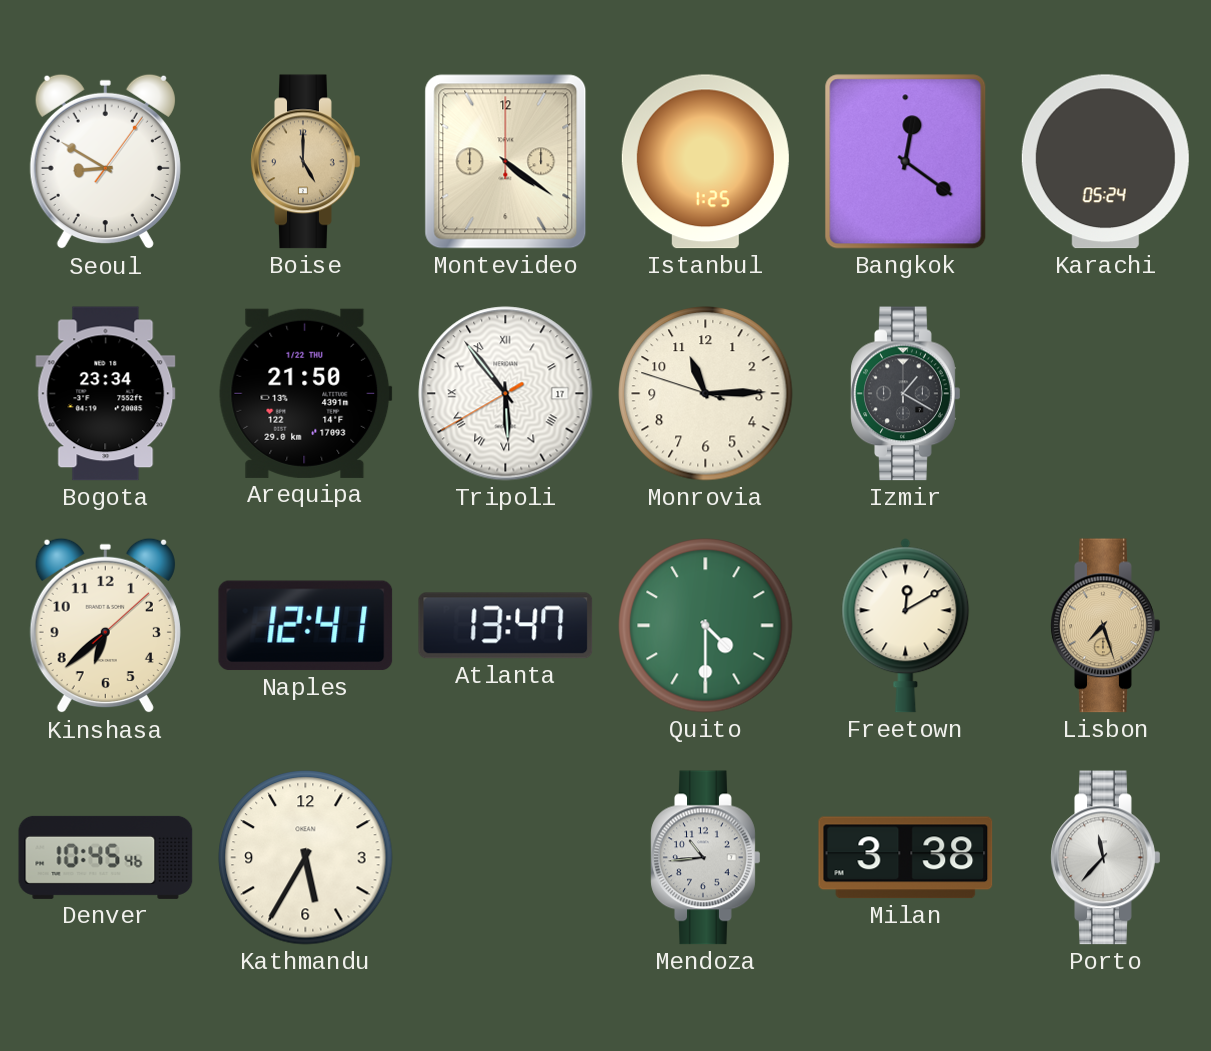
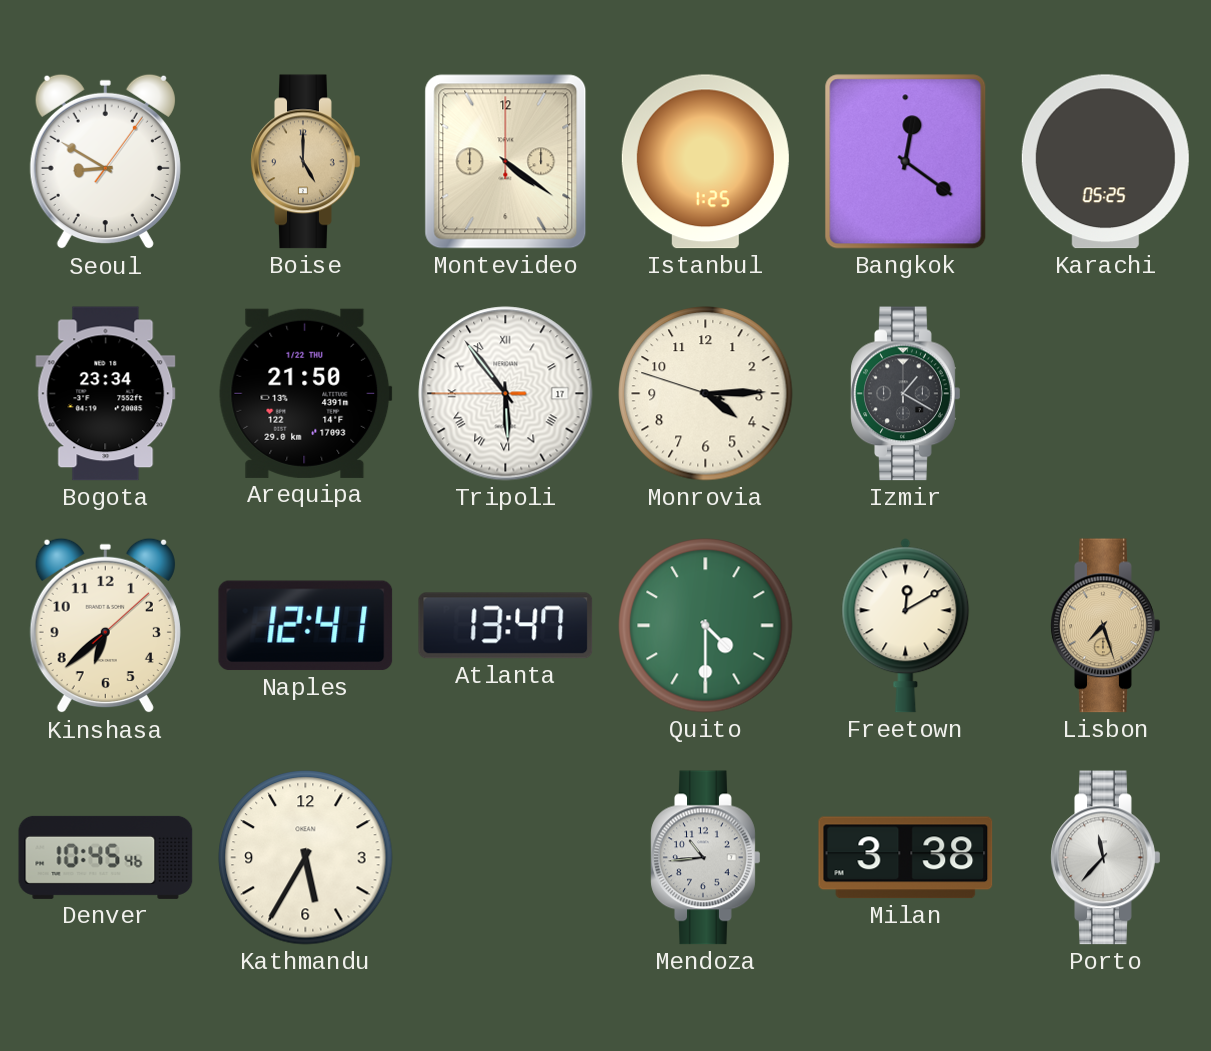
Karachi: 05:24 -> 05:25 (1105, 162)
Tripoli: 5:53:40 -> 5:53:45 (506, 394)
Monrovia: 11:14 -> 4:14 (706, 394)
